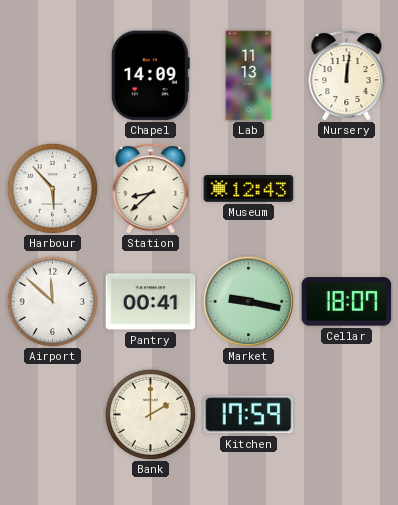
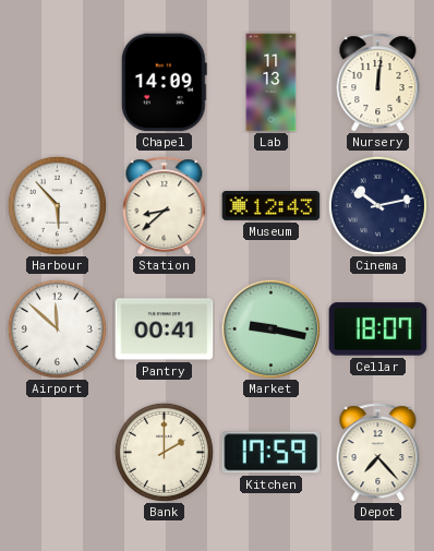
Cinema: none -> 10:13 (377, 205)
Depot: none -> 7:23 (378, 453)
